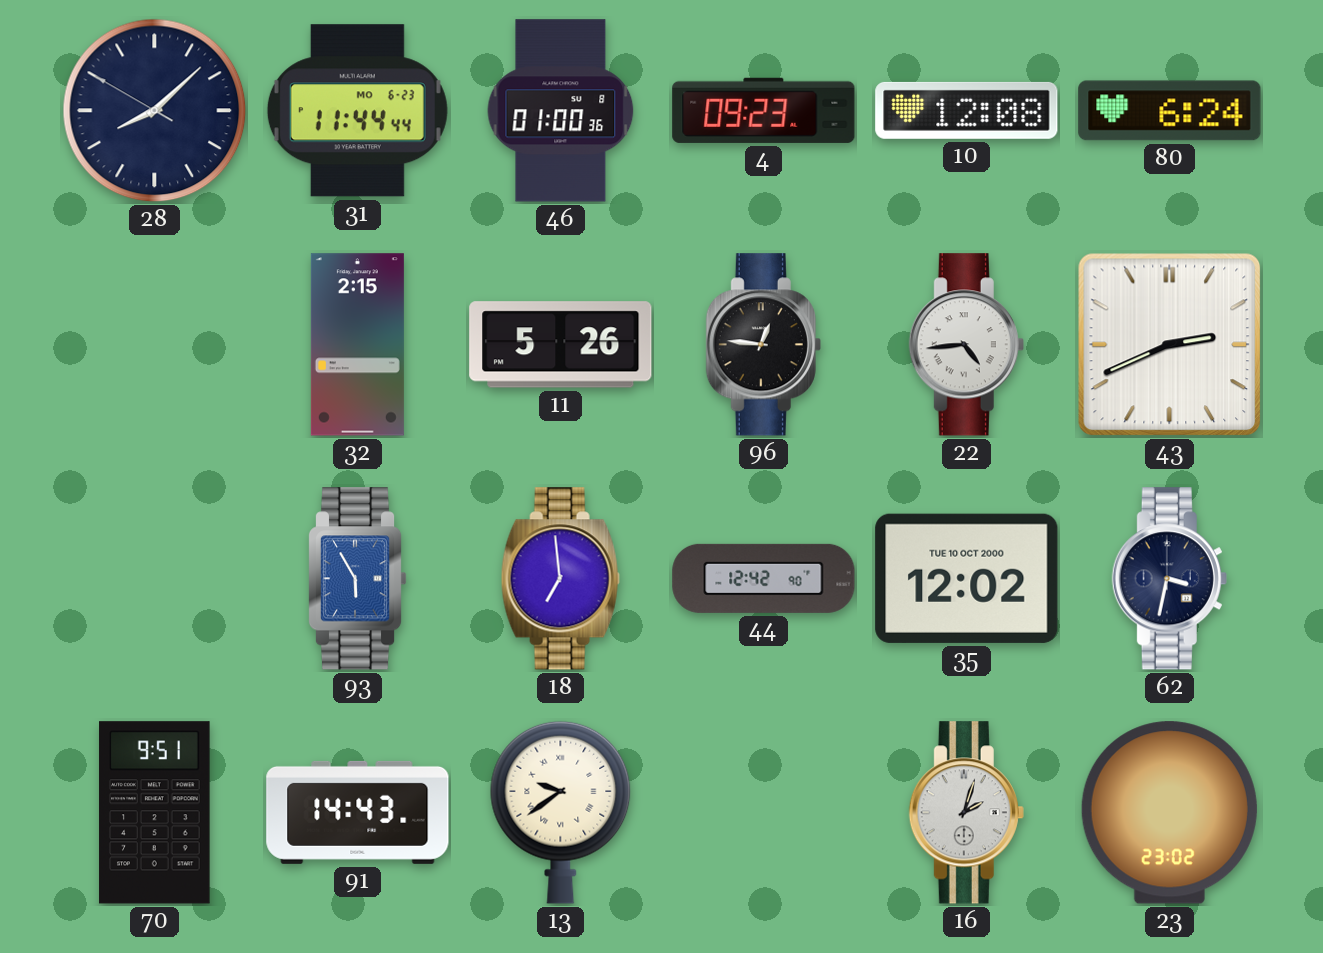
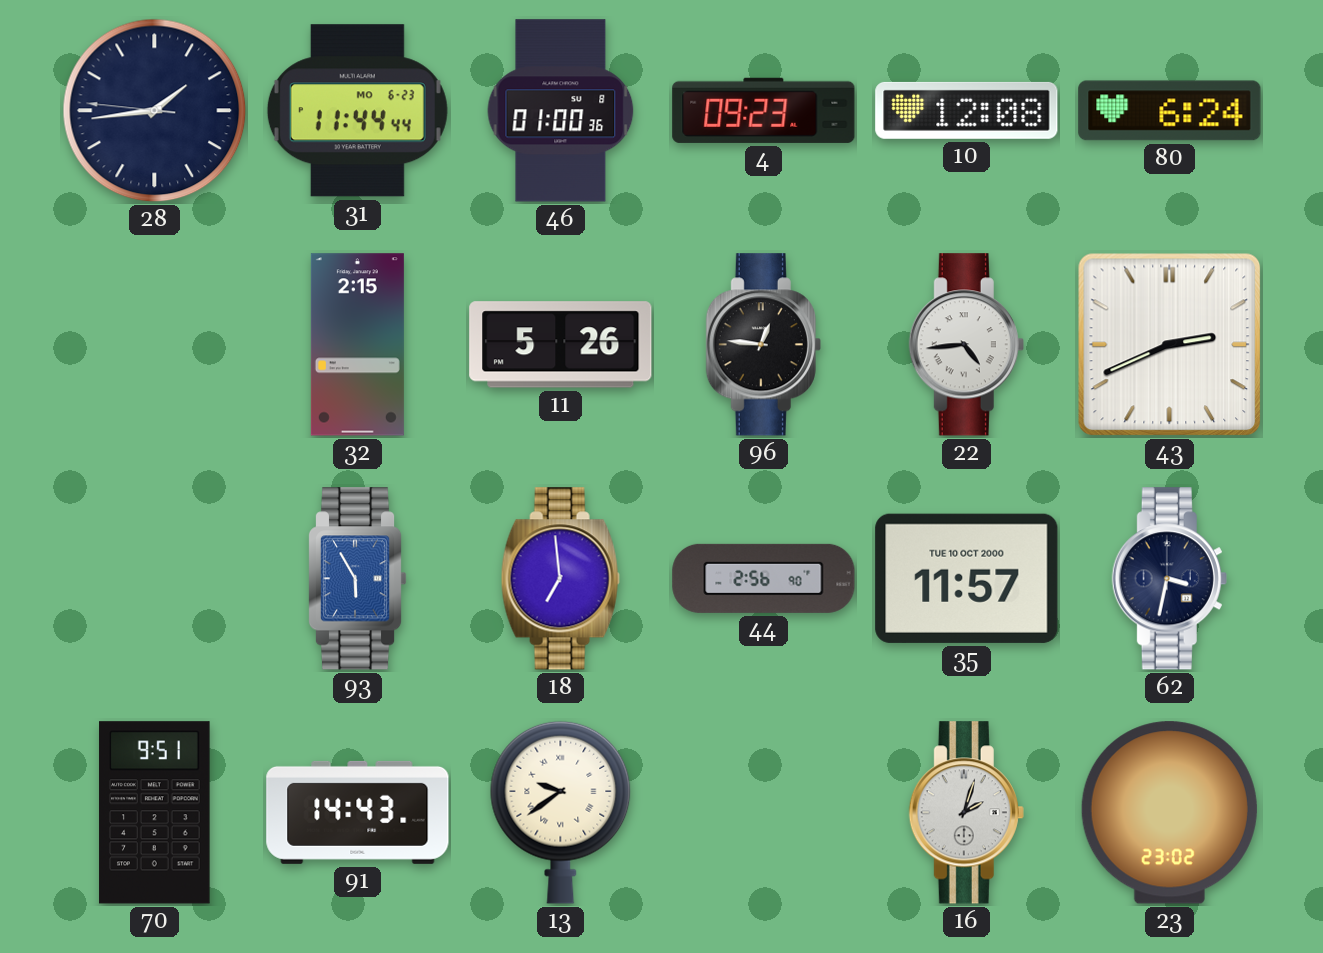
28: 8:07 -> 1:43 (155, 111)
44: 12:42 -> 2:56 (764, 578)
35: 12:02 -> 11:57 (967, 578)
